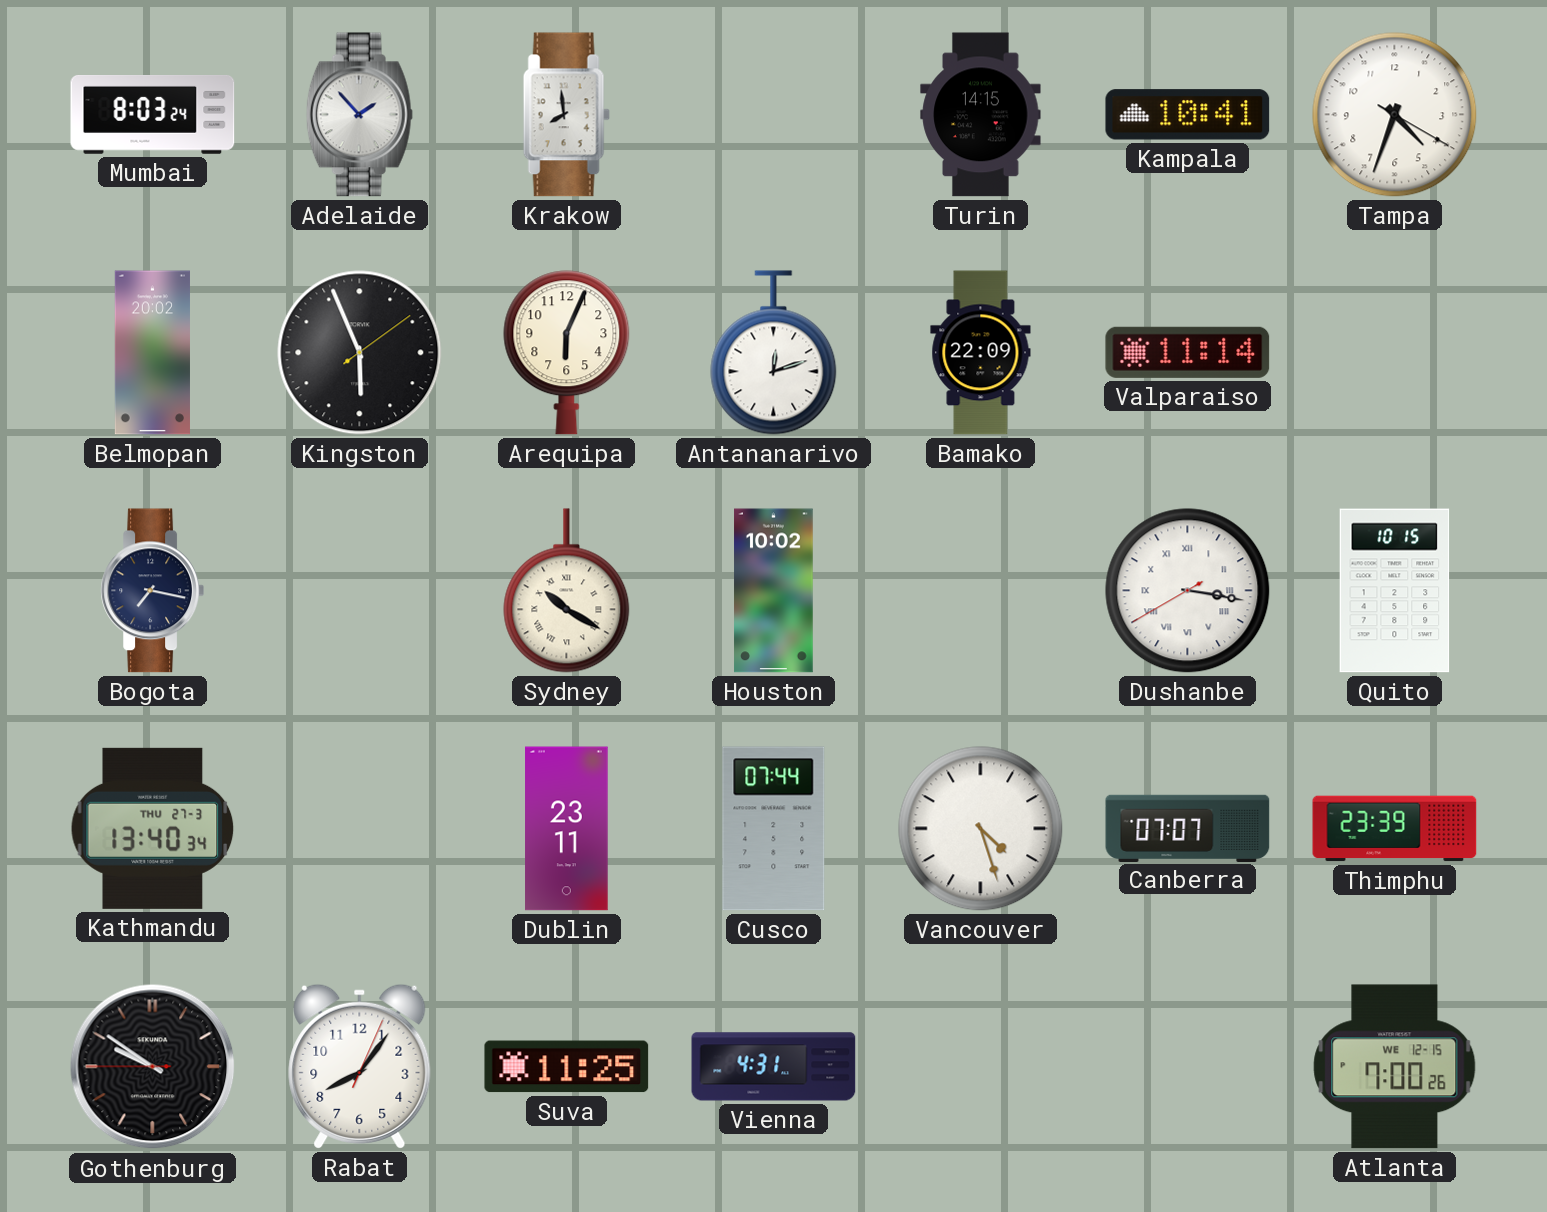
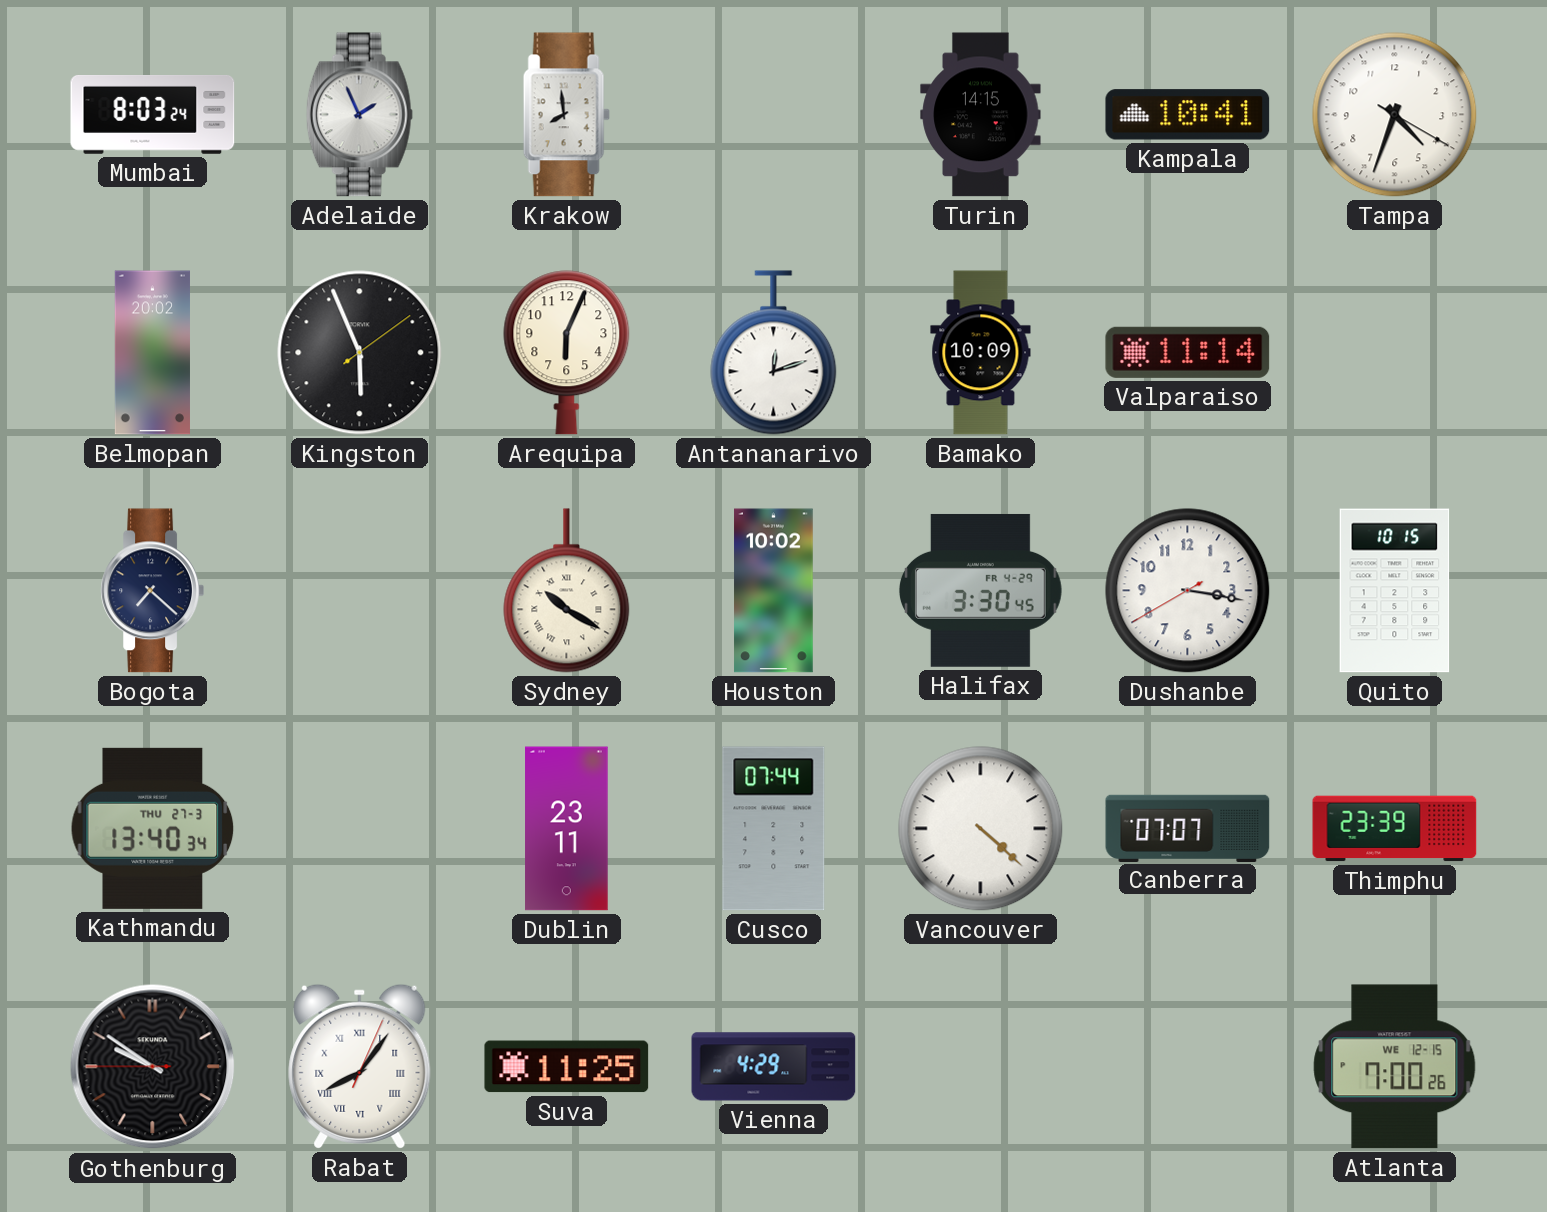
Adelaide: 1:53 -> 1:56 (359, 115)
Bamako: 22:09 -> 10:09 (981, 353)
Bogota: 7:17 -> 7:22 (152, 591)
Halifax: none -> 3:30 (980, 590)
Dushanbe numerals: Roman -> Arabic (1188, 591)
Vancouver: 4:27 -> 4:22 (981, 829)
Rabat numerals: Arabic -> Roman (360, 1066)
Vienna: 4:31 -> 4:29 (774, 1067)
